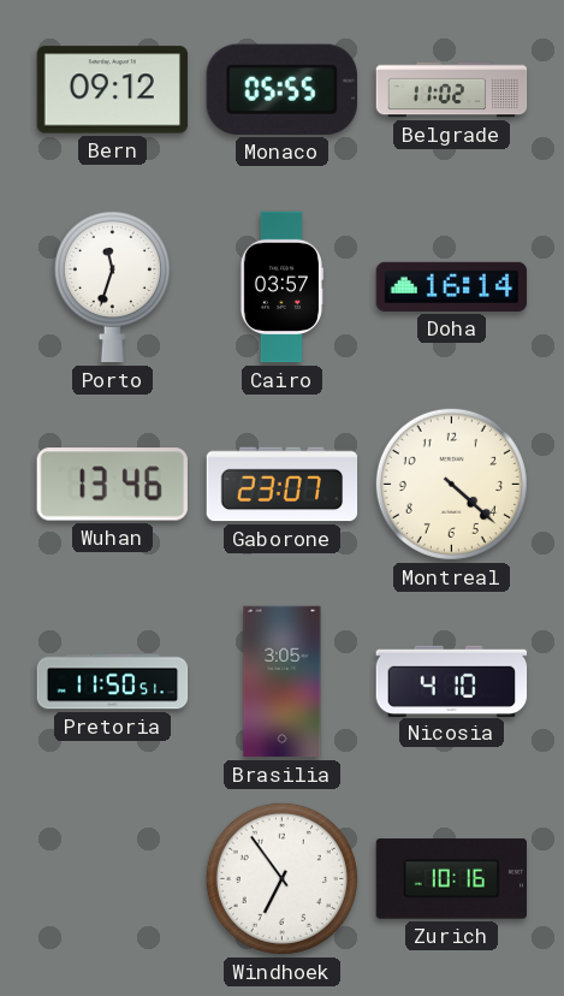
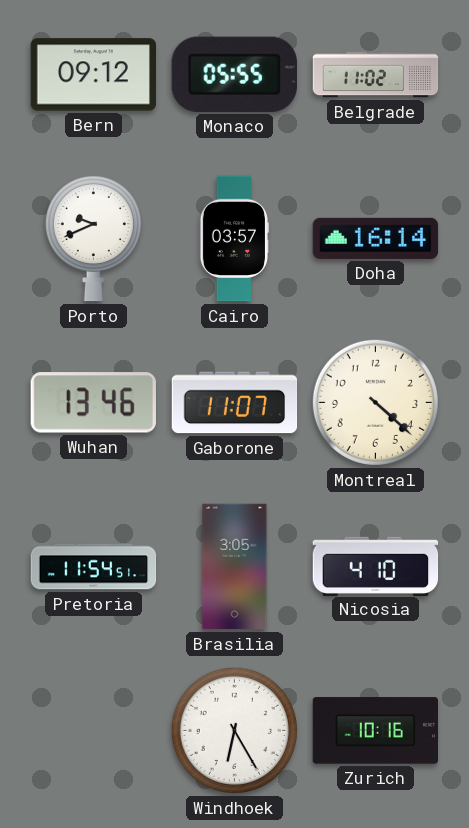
Porto: 11:33 -> 9:41 (93, 238)
Gaborone: 23:07 -> 11:07 (235, 403)
Pretoria: 11:50 -> 11:54 (94, 567)
Windhoek: 6:54 -> 6:25 (234, 730)
